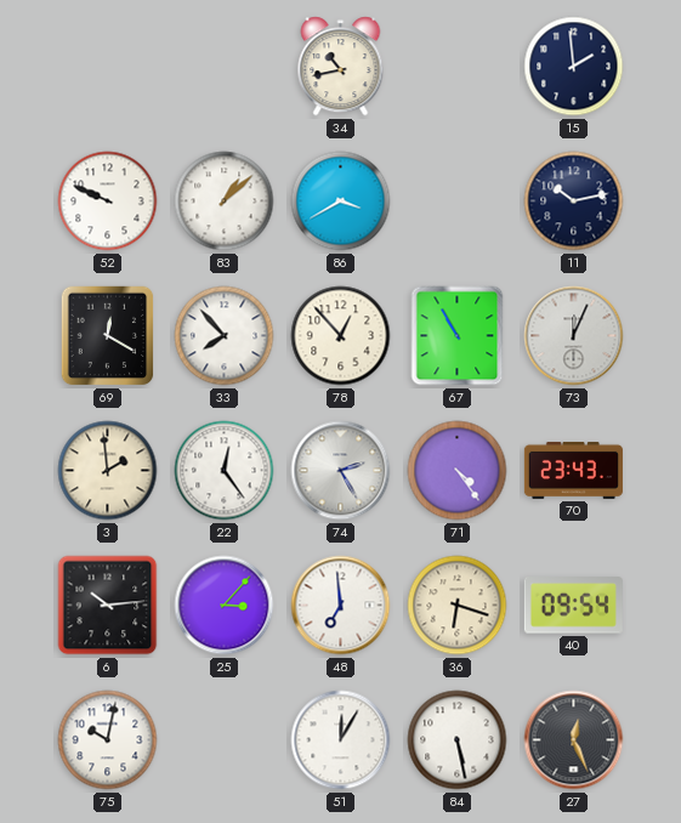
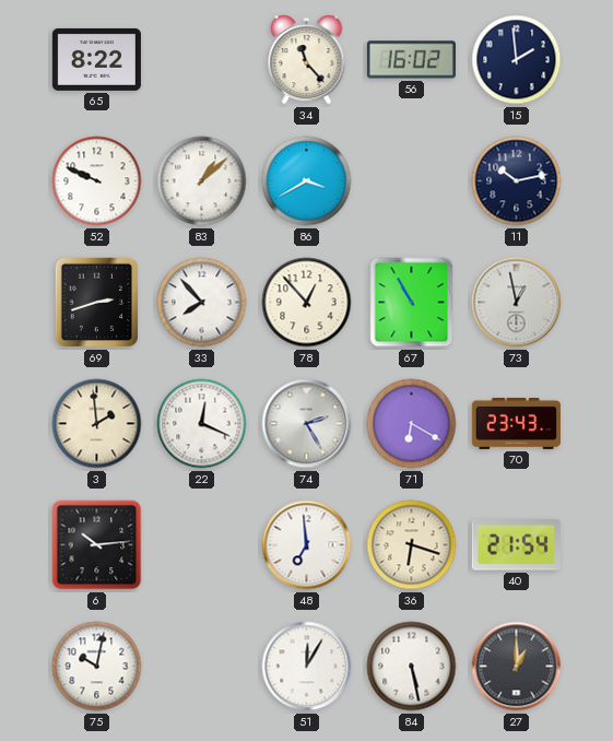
65: none -> 8:22 (96, 59)
34: 10:43 -> 11:23 (307, 60)
56: none -> 16:02 (411, 60)
69: 12:20 -> 2:42 (97, 303)
73: 12:04 -> 12:58 (517, 303)
22: 12:24 -> 12:19 (202, 424)
71: 4:24 -> 6:20 (412, 424)
25: 3:07 -> none (225, 606)
40: 09:54 -> 21:54 (516, 545)
27: 12:26 -> 1:00 (517, 667)
